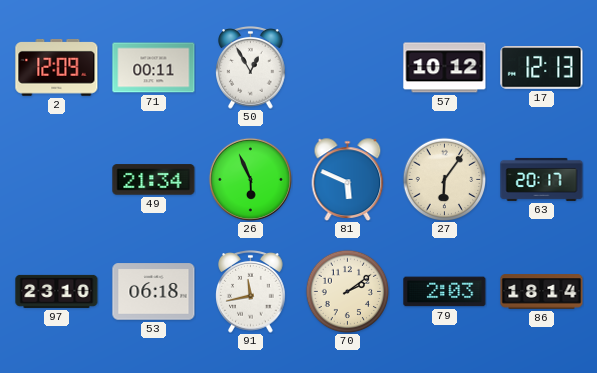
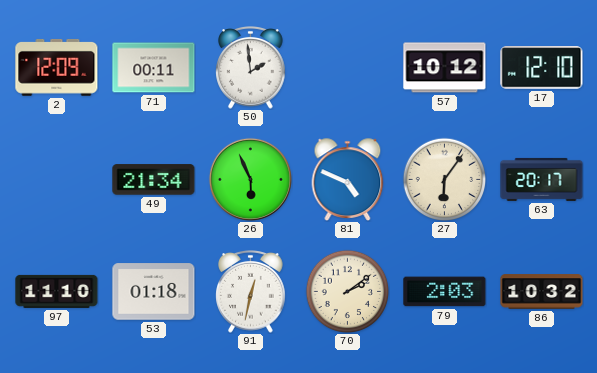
50: 12:55 -> 1:59 (251, 68)
17: 12:13 -> 12:10 (542, 68)
81: 5:49 -> 4:49 (348, 180)
97: 23:10 -> 11:10 (57, 291)
53: 06:18 -> 01:18 (154, 292)
91: 11:43 -> 12:32 (251, 292)
86: 18:14 -> 10:32 (542, 292)
